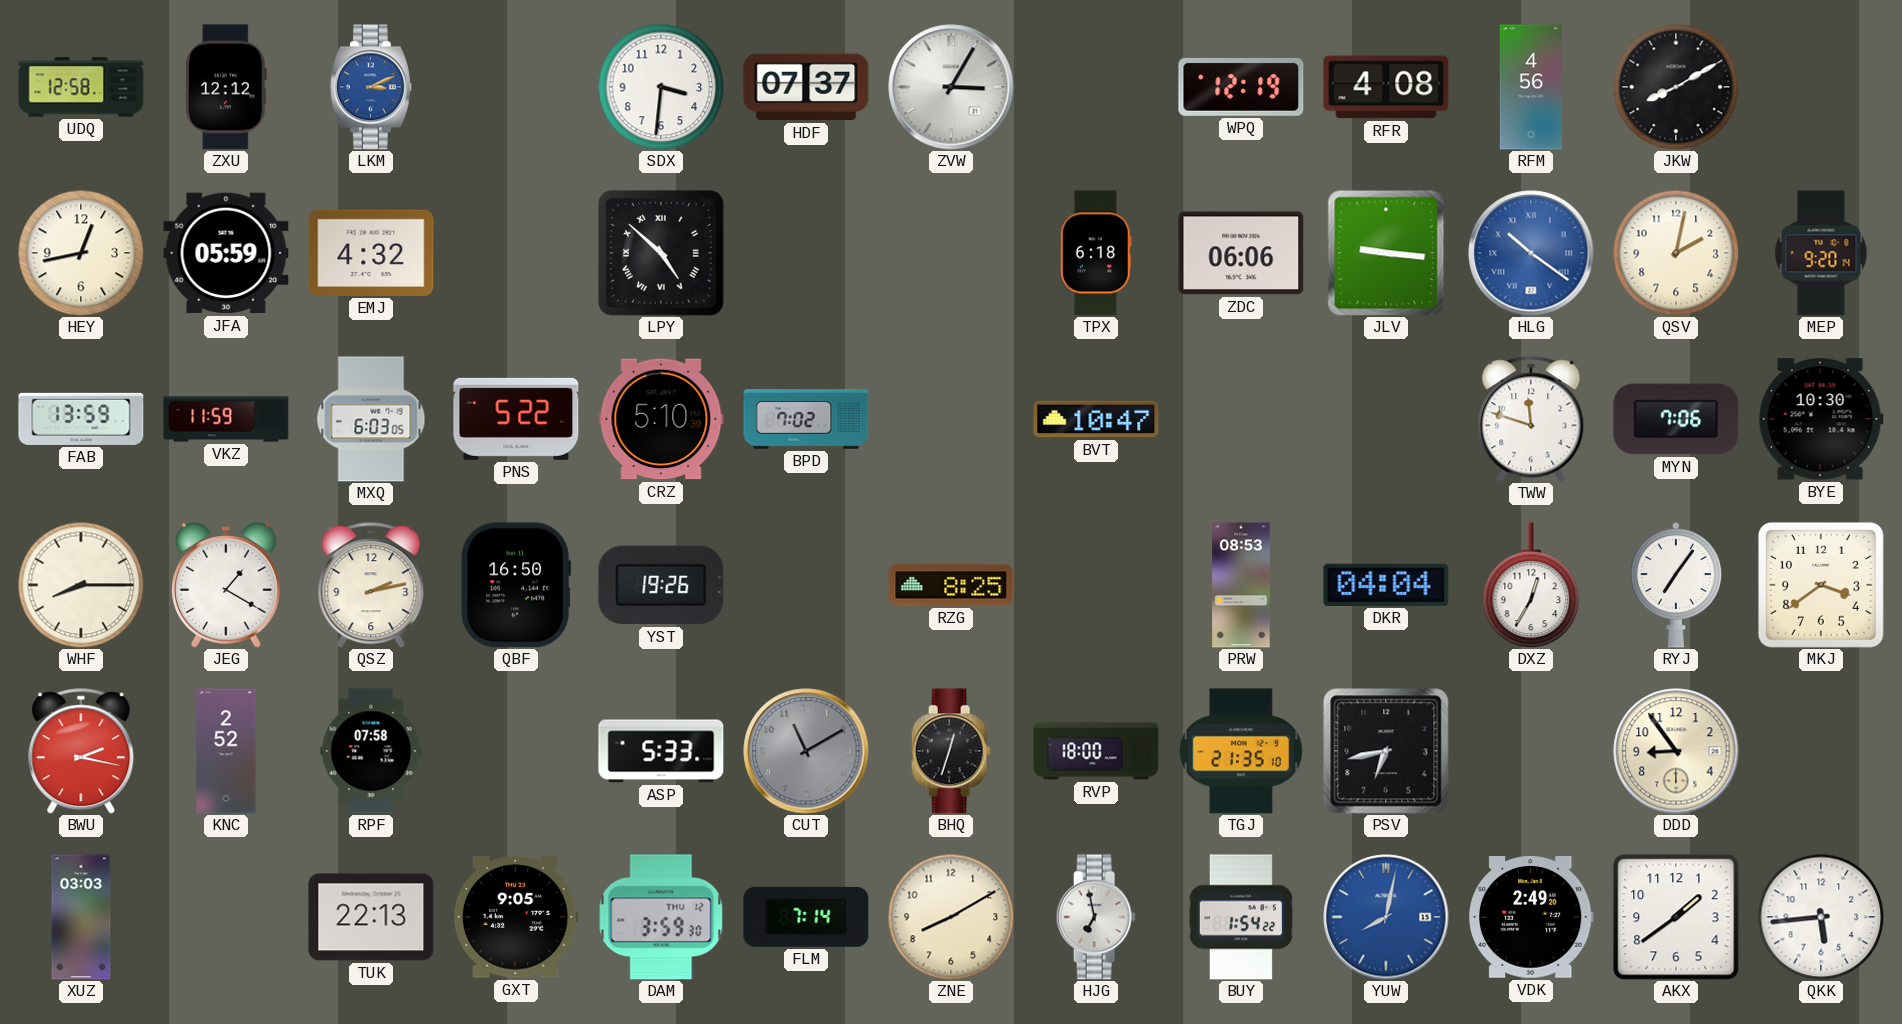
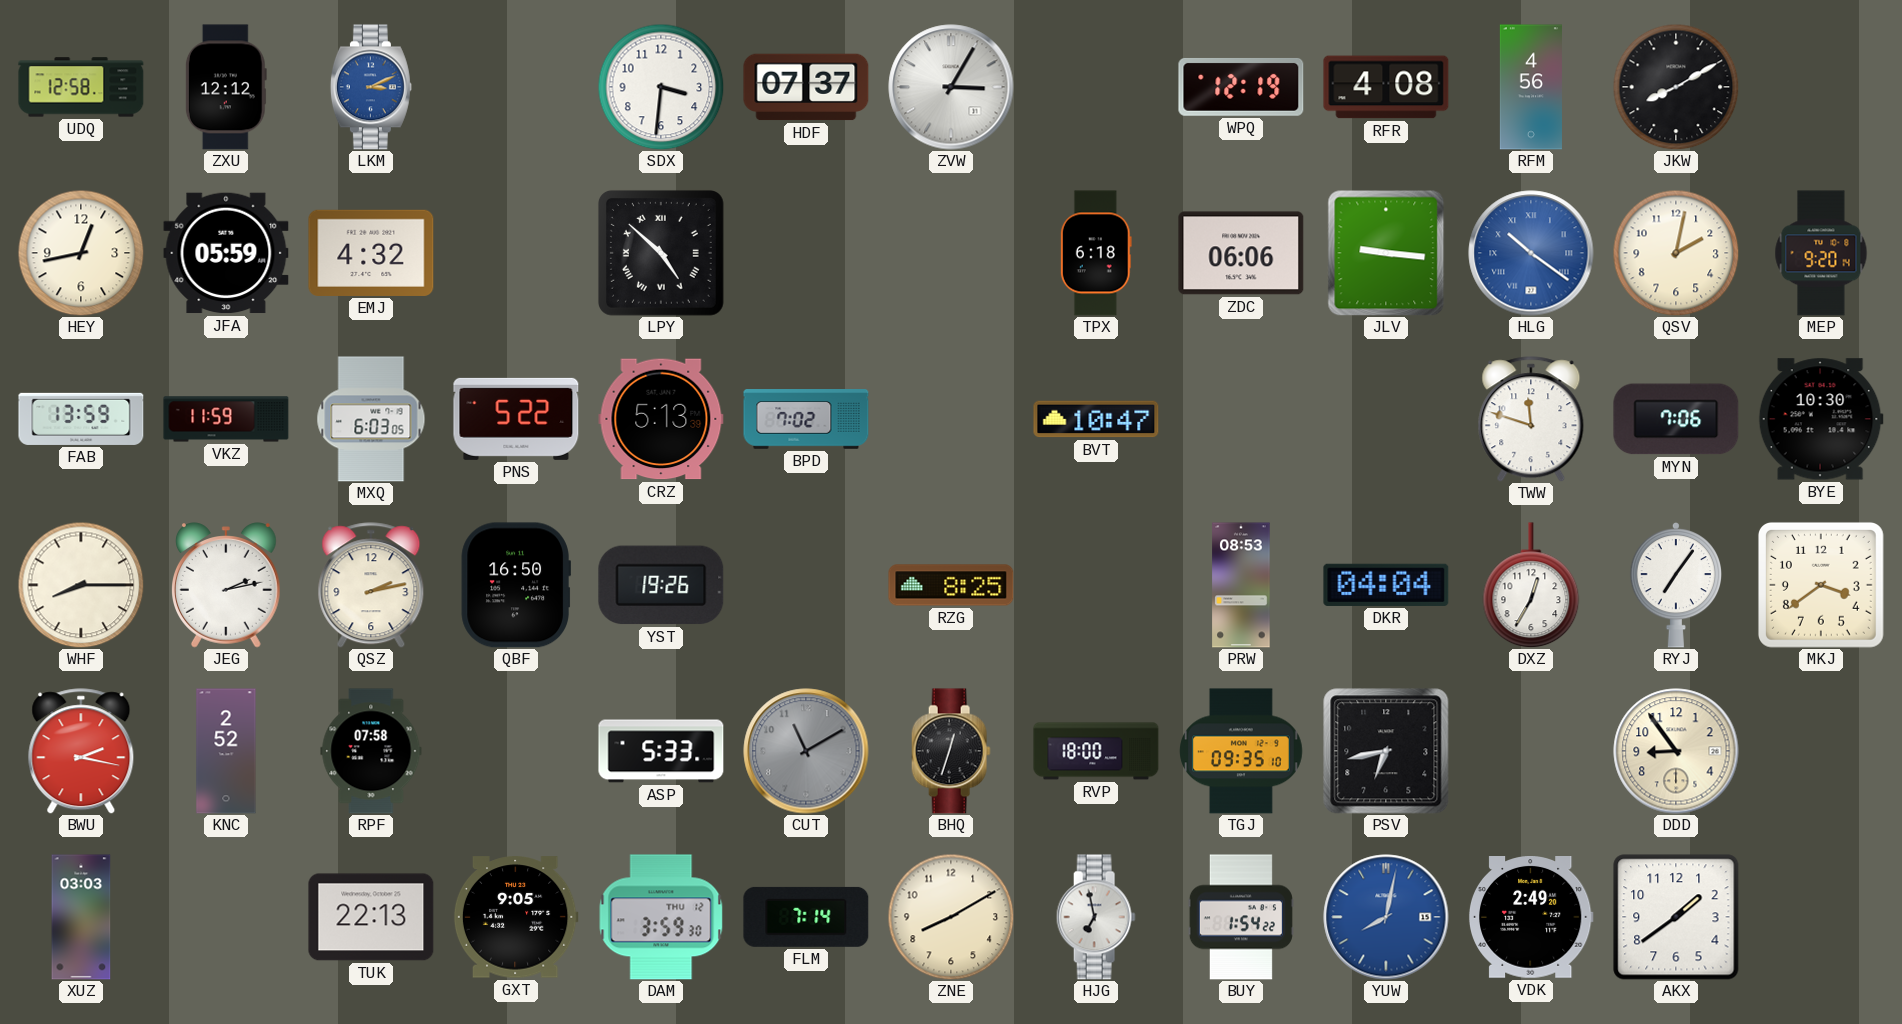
CRZ: 5:10 -> 5:13 (661, 419)
JEG: 1:20 -> 2:13 (227, 585)
TGJ: 21:35 -> 09:35 (1241, 751)
QKK: 5:44 -> none (1821, 917)
